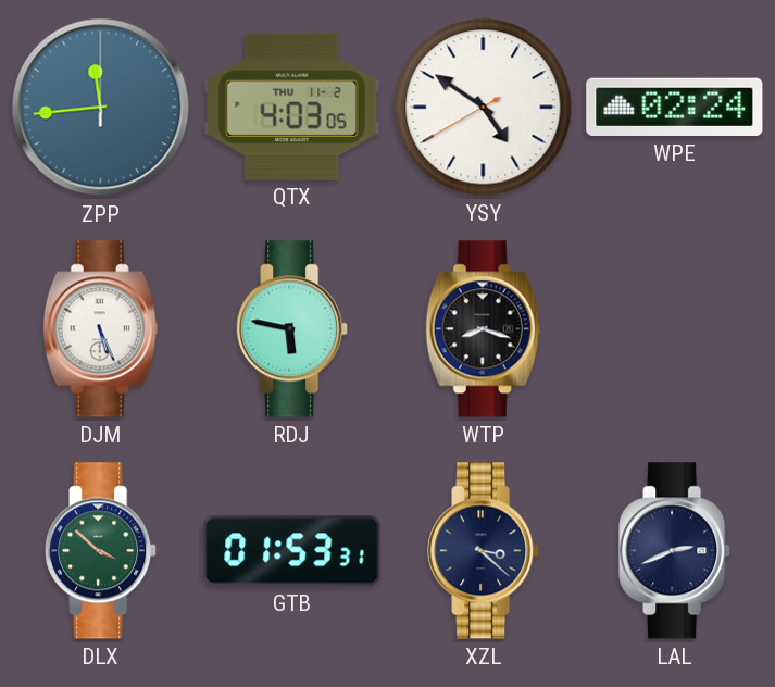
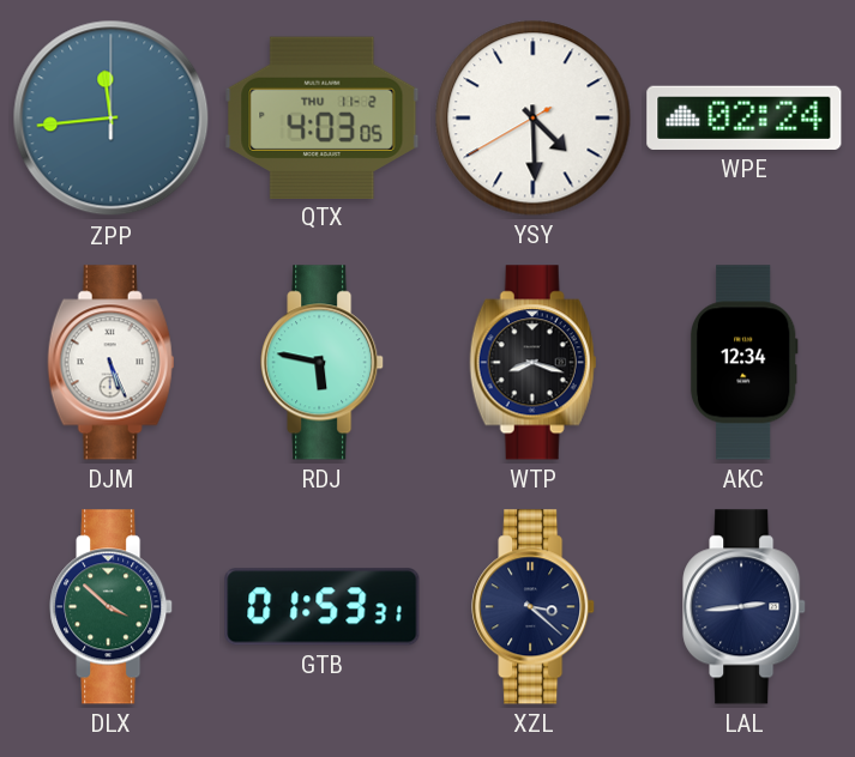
YSY: 4:50 -> 4:29 (534, 119)
AKC: none -> 12:34 (743, 363)
LAL: 2:41 -> 2:44 (745, 607)
